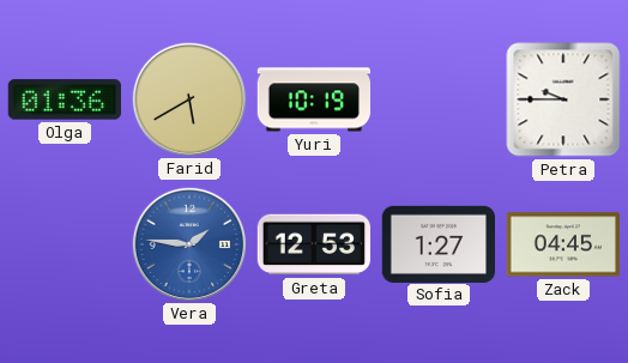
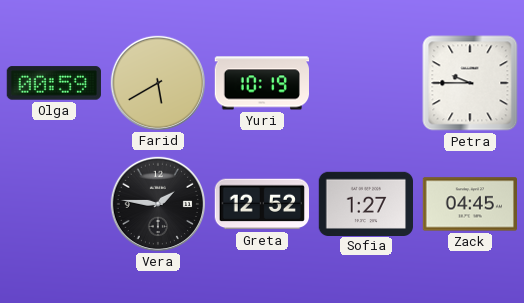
Olga: 01:36 -> 00:59 (53, 83)
Vera dial: blue -> black (157, 203)
Greta: 12:53 -> 12:52 (261, 204)
